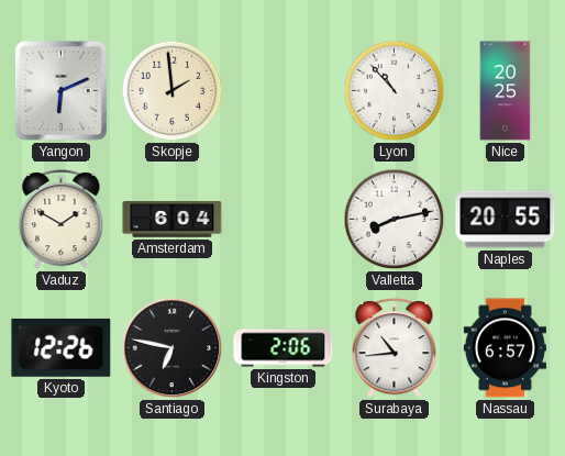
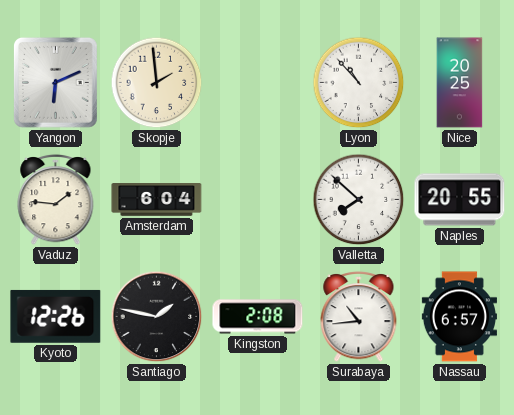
Vaduz: 1:50 -> 1:46 (56, 199)
Valletta: 8:13 -> 7:52 (359, 200)
Santiago: 6:47 -> 1:47 (157, 317)
Kingston: 2:06 -> 2:08 (258, 317)
